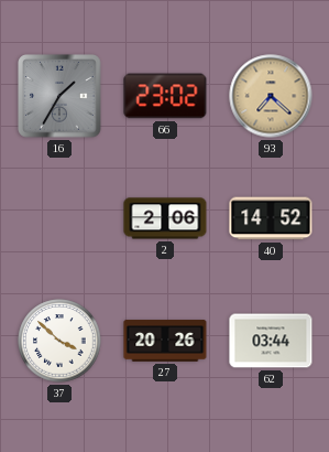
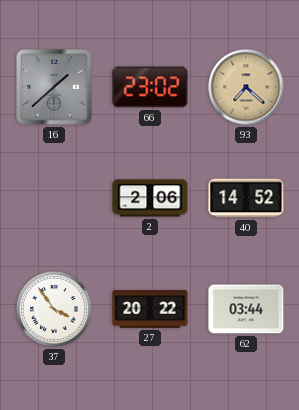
16: 1:35 -> 1:38 (54, 87)
37: 3:52 -> 3:54 (54, 309)
27: 20:26 -> 20:22 (150, 309)
